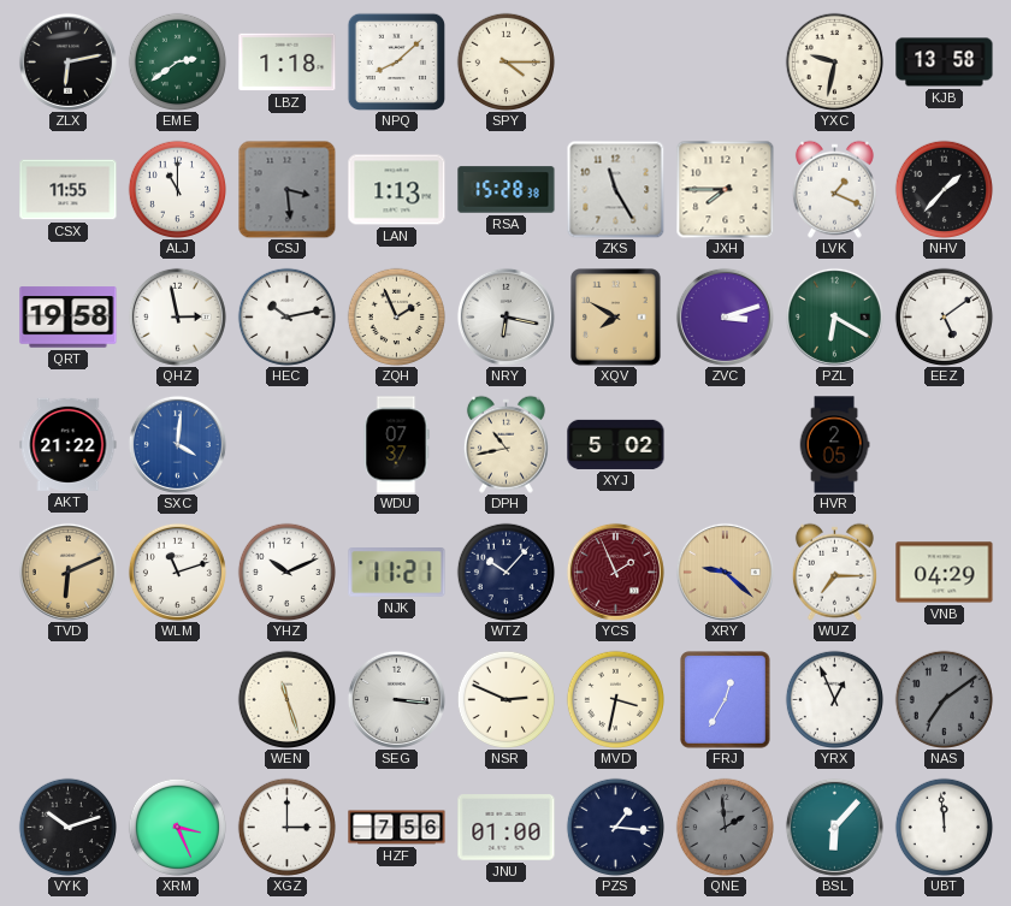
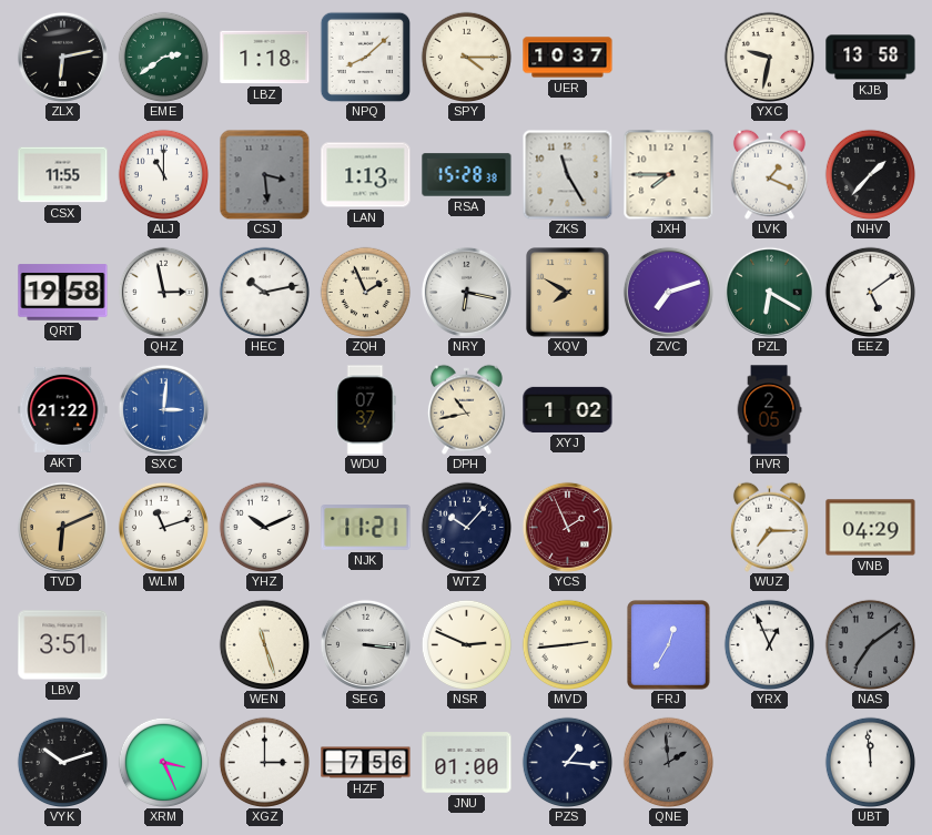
UER: none -> 10:37 (568, 58)
ZVC: 3:12 -> 7:12 (668, 292)
SXC: 4:01 -> 3:01 (163, 409)
XYJ: 5:02 -> 1:02 (568, 409)
XRY: 9:22 -> none (725, 572)
LBV: none -> 3:51 (63, 645)
MVD: 3:32 -> 2:44 (567, 644)
BSL: 6:07 -> none (834, 827)
